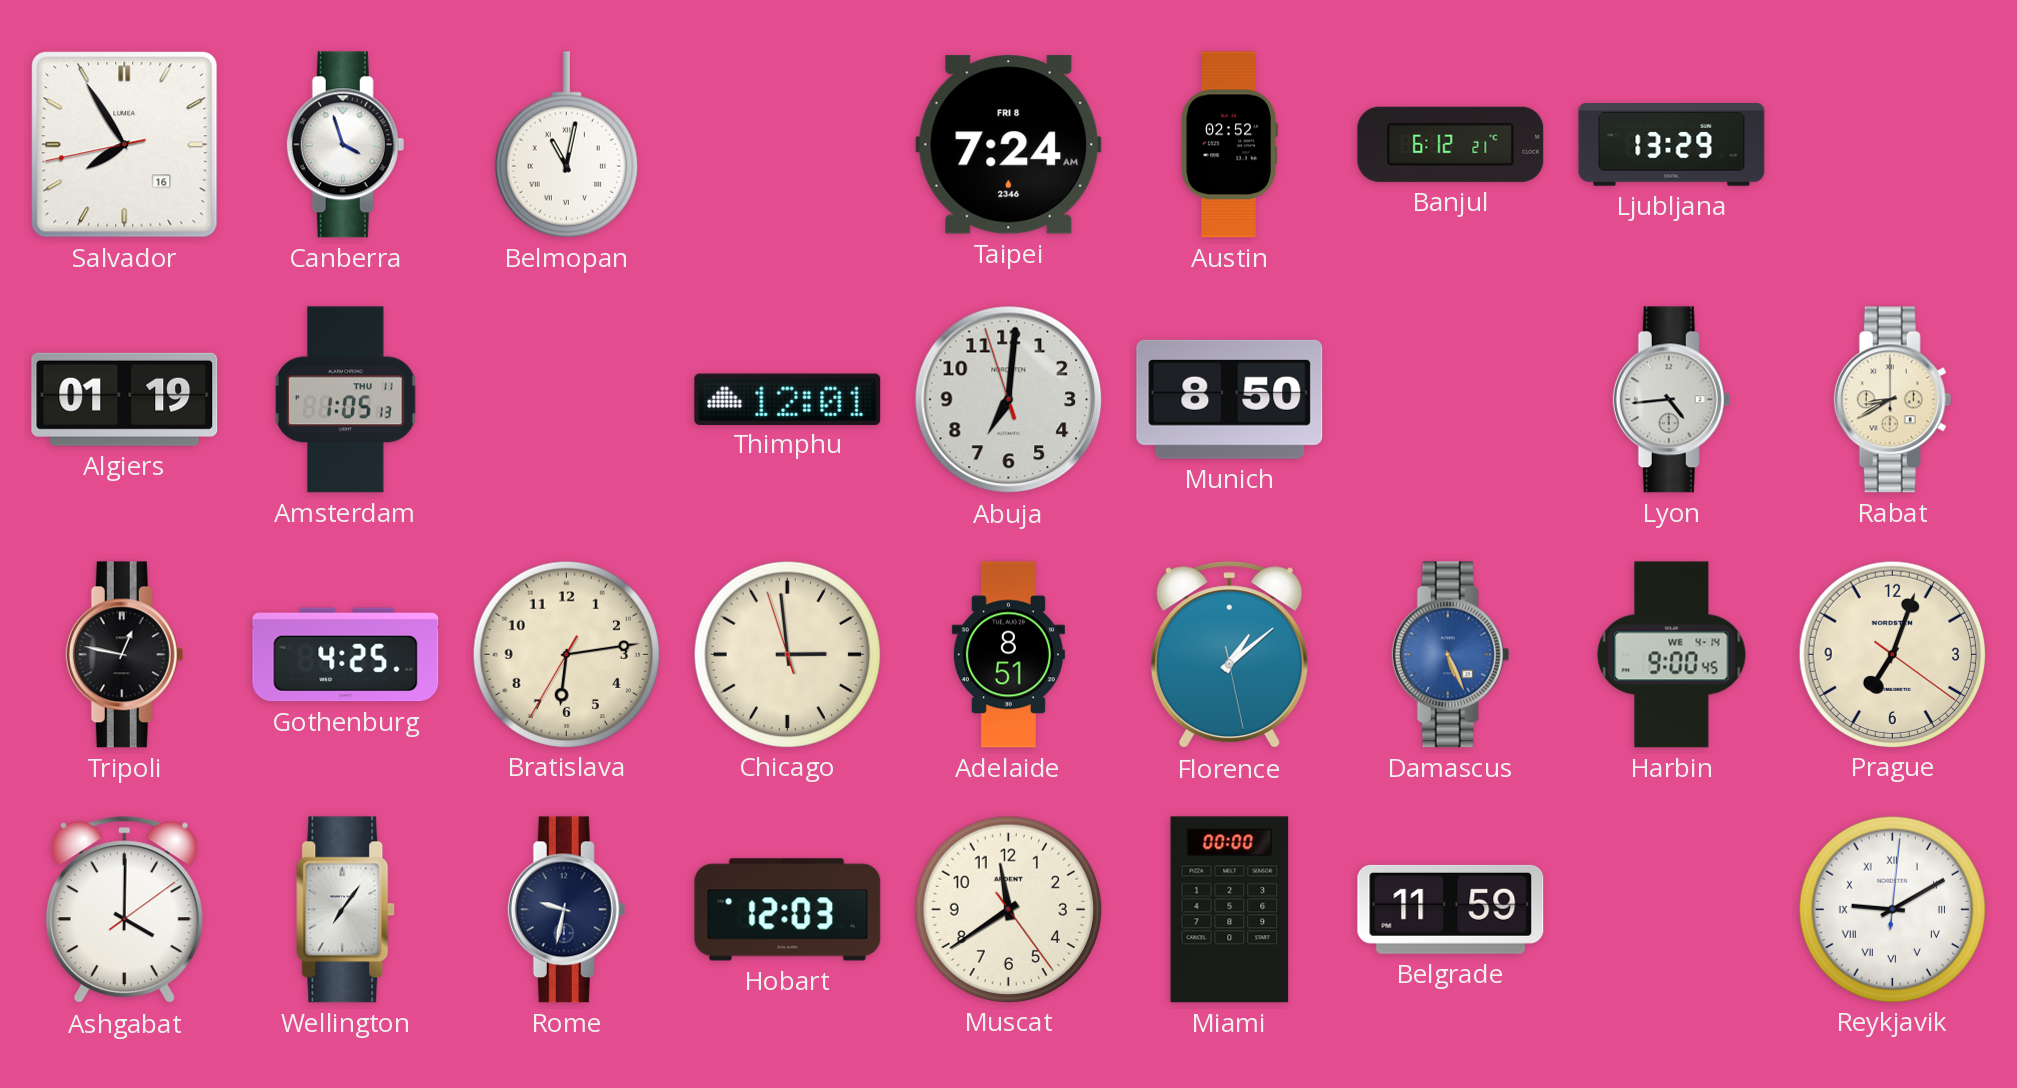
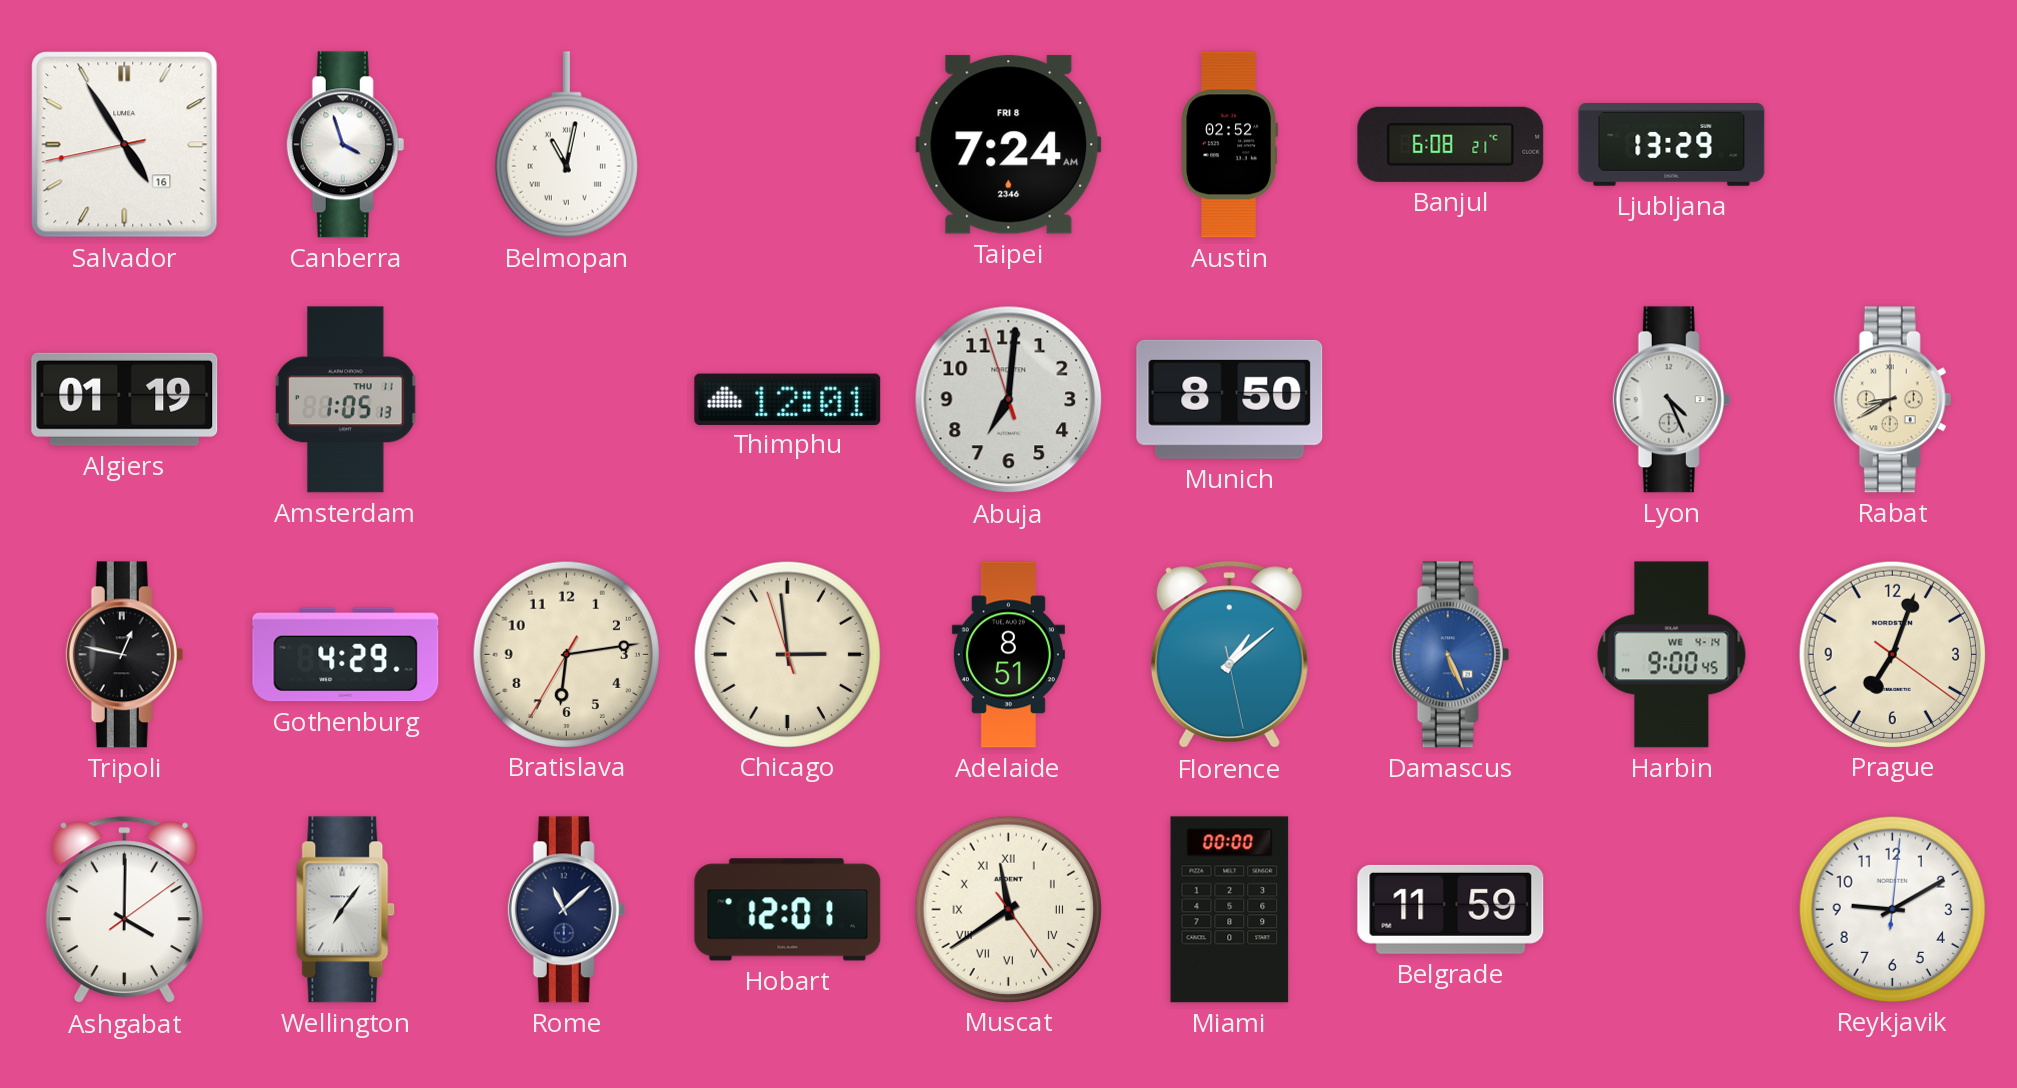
Salvador: 7:54 -> 4:54 (125, 145)
Banjul: 6:12 -> 6:08 (1451, 144)
Lyon: 4:44 -> 4:26 (1672, 400)
Gothenburg: 4:25 -> 4:29 (346, 655)
Rome: 9:32 -> 11:08 (567, 910)
Hobart: 12:03 -> 12:01 (788, 910)
Muscat numerals: Arabic -> Roman (1008, 909)
Reykjavik numerals: Roman -> Arabic (1892, 909)
